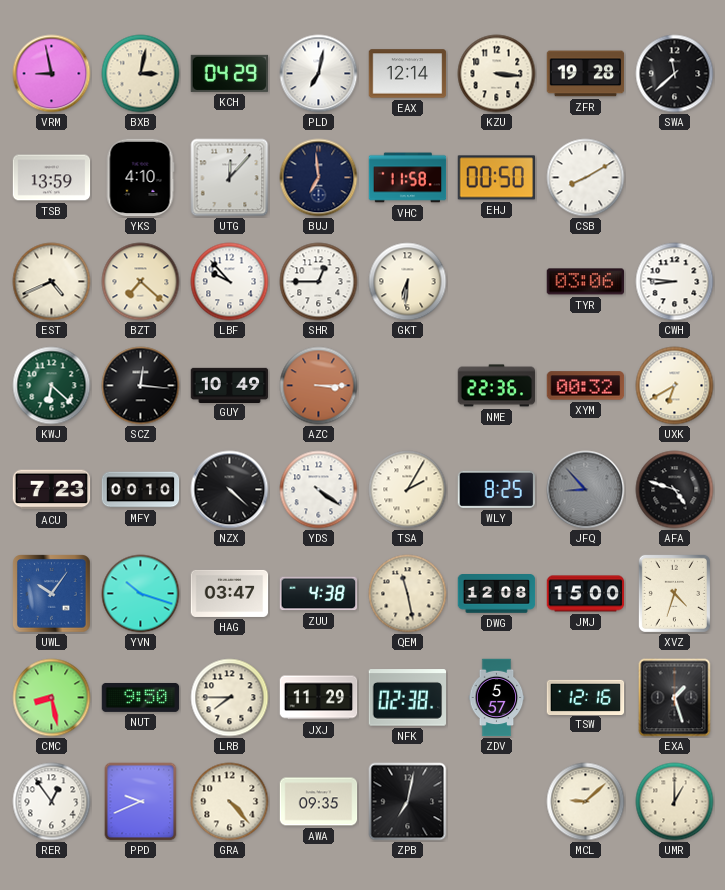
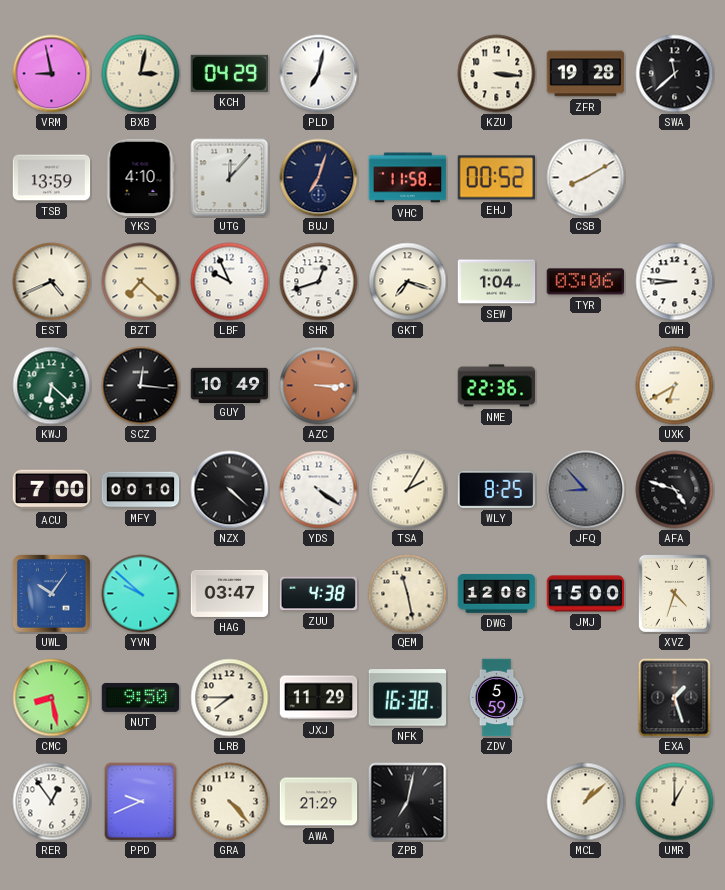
EAX: 12:14 -> none (408, 74)
BUJ: 6:59 -> 7:03 (319, 178)
EHJ: 00:50 -> 00:52 (497, 178)
LBF: 9:53 -> 9:56 (230, 282)
SHR: 12:45 -> 12:42 (319, 282)
GKT: 6:31 -> 7:18 (408, 282)
SEW: none -> 1:04 (497, 282)
XYM: 00:32 -> none (586, 386)
ACU: 7:23 -> 7:00 (52, 490)
YVN: 10:18 -> 9:52 (141, 594)
DWG: 12:08 -> 12:06 (497, 594)
NFK: 02:38 -> 16:38 (408, 698)
ZDV: 5:57 -> 5:59 (497, 698)
TSW: 12:16 -> none (586, 697)
AWA: 09:35 -> 21:29 (319, 802)
MCL: 9:08 -> 1:08 (586, 802)
